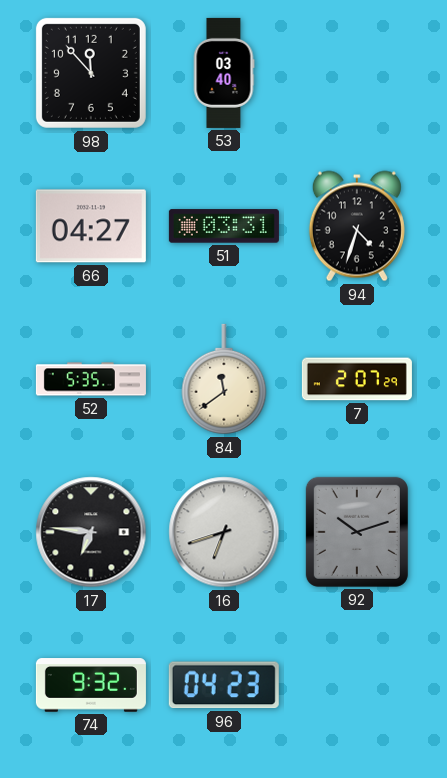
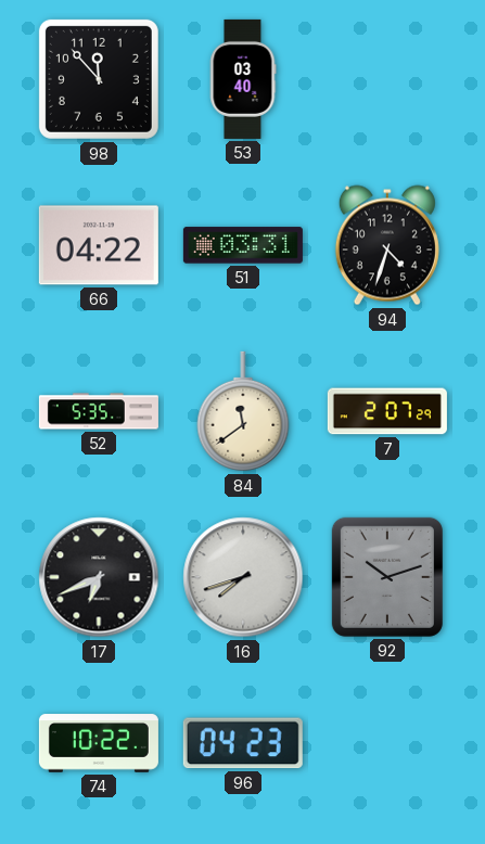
66: 04:27 -> 04:22 (99, 245)
17: 6:46 -> 6:41 (99, 577)
16: 6:42 -> 7:42 (243, 577)
74: 9:32 -> 10:22 (99, 743)
